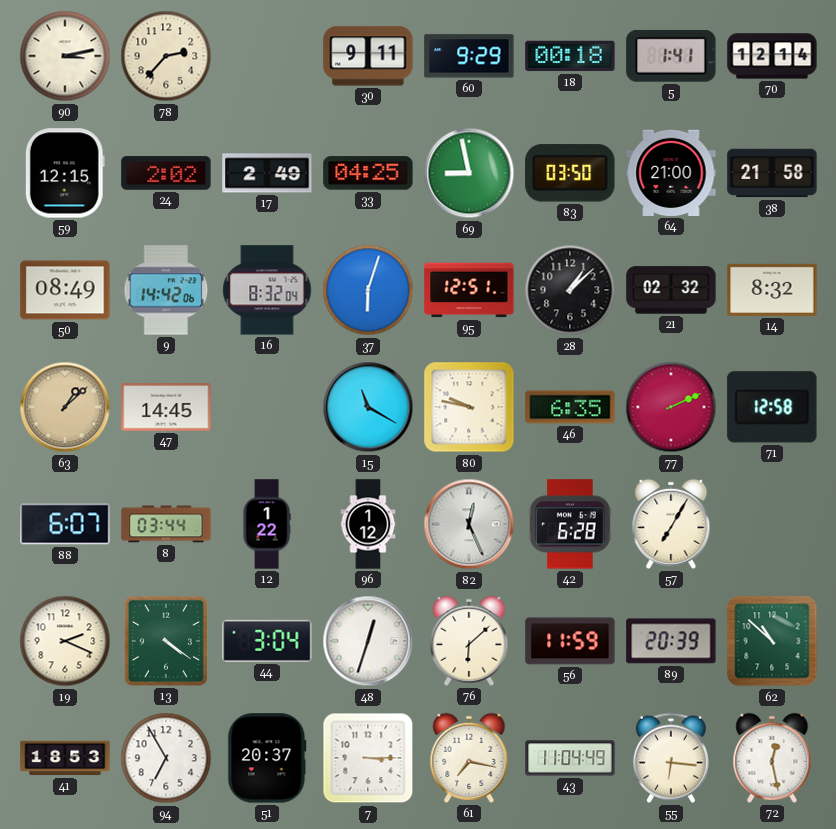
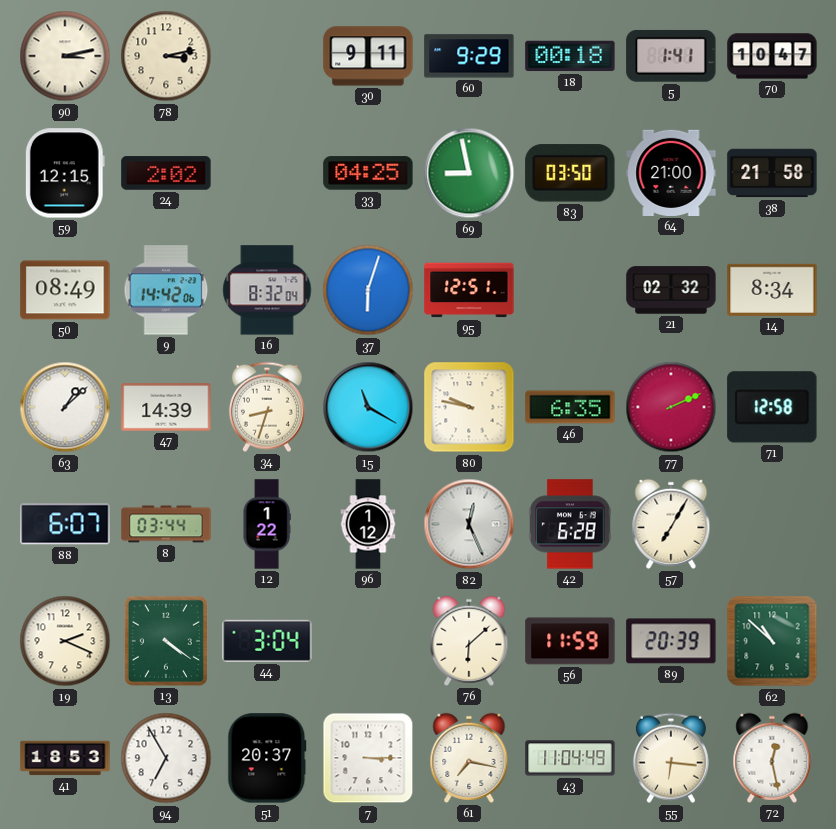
78: 2:37 -> 3:13 (166, 56)
70: 12:14 -> 10:47 (772, 56)
17: 2:49 -> none (267, 173)
28: 1:08 -> none (570, 290)
14: 8:32 -> 8:34 (772, 290)
63 dial: champagne -> white (65, 407)
47: 14:45 -> 14:39 (166, 407)
34: none -> 8:33 (267, 407)
48: 12:33 -> none (368, 641)
